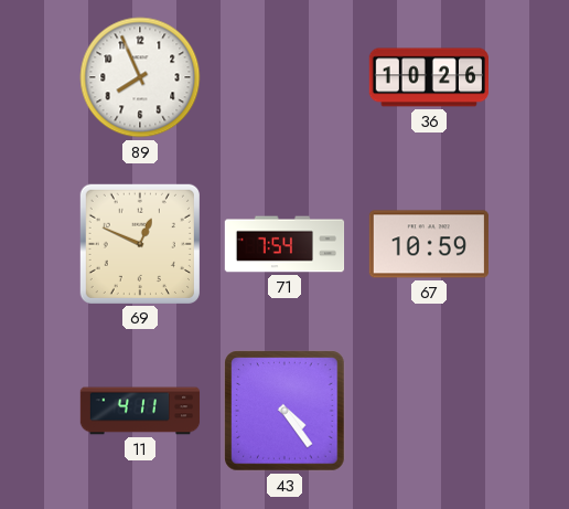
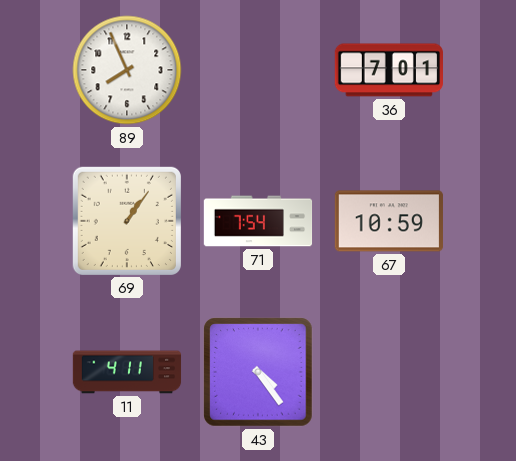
36: 10:26 -> 7:01 (388, 70)
69: 12:49 -> 1:06 (127, 221)
